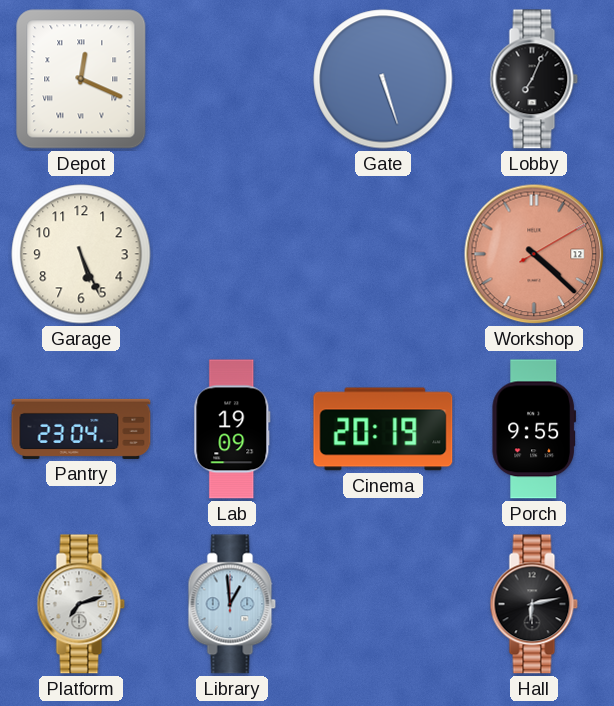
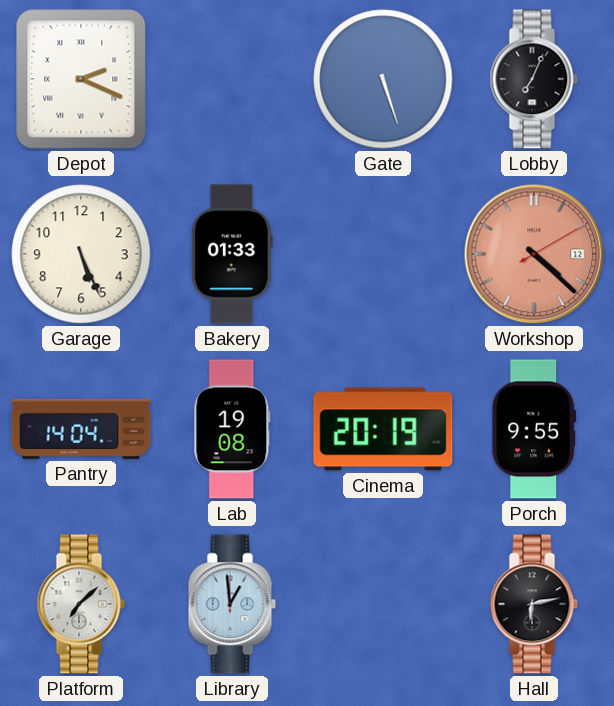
Depot: 12:19 -> 2:19 (81, 79)
Bakery: none -> 01:33 (232, 254)
Pantry: 23:04 -> 14:04 (81, 429)
Lab: 19:09 -> 19:08 (232, 429)
Platform: 7:12 -> 7:08 (81, 604)
